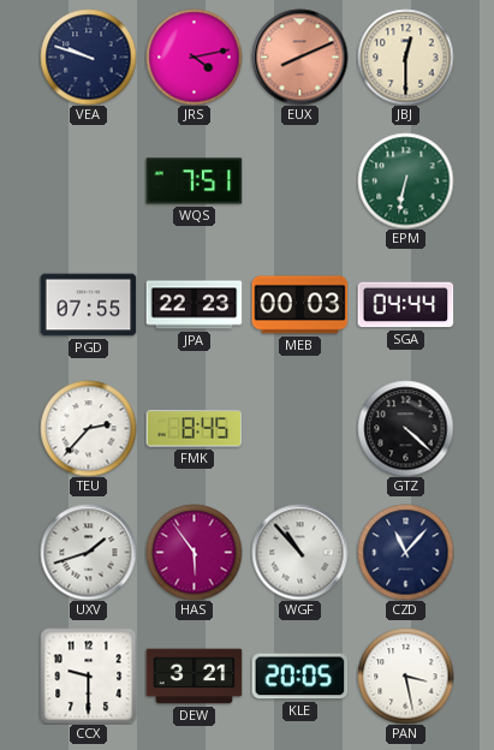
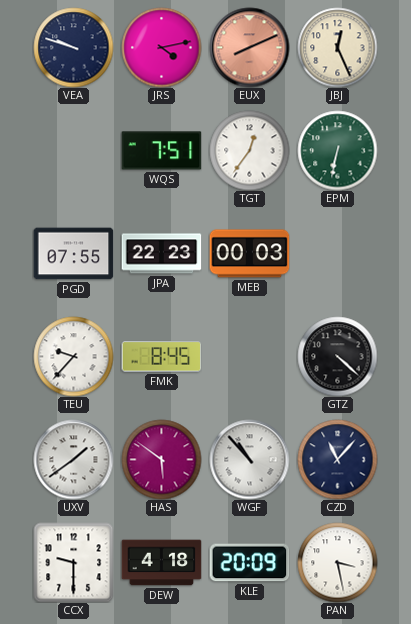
JBJ: 12:30 -> 12:26 (337, 47)
TGT: none -> 12:36 (249, 150)
SGA: 04:44 -> none (405, 305)
TEU: 2:37 -> 9:37 (73, 356)
UXV: 1:42 -> 1:39 (73, 459)
HAS: 5:54 -> 5:51 (161, 459)
DEW: 3:21 -> 4:18 (161, 563)
KLE: 20:05 -> 20:09 (249, 563)
